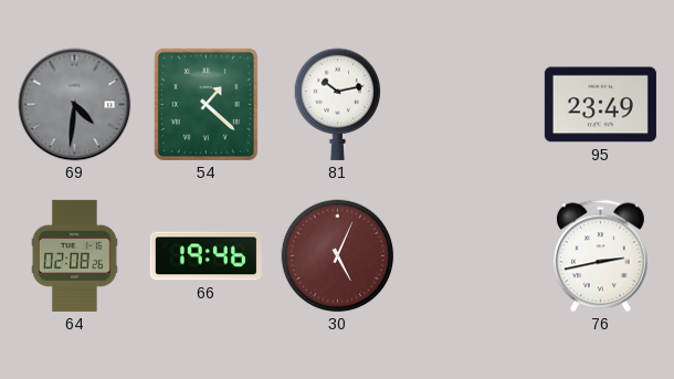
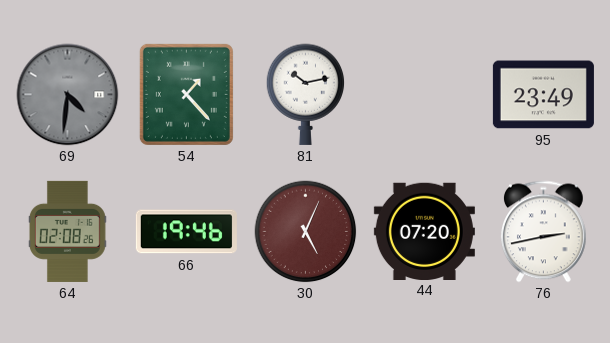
54: 1:22 -> 1:23 (186, 94)
44: none -> 07:20 (424, 231)
